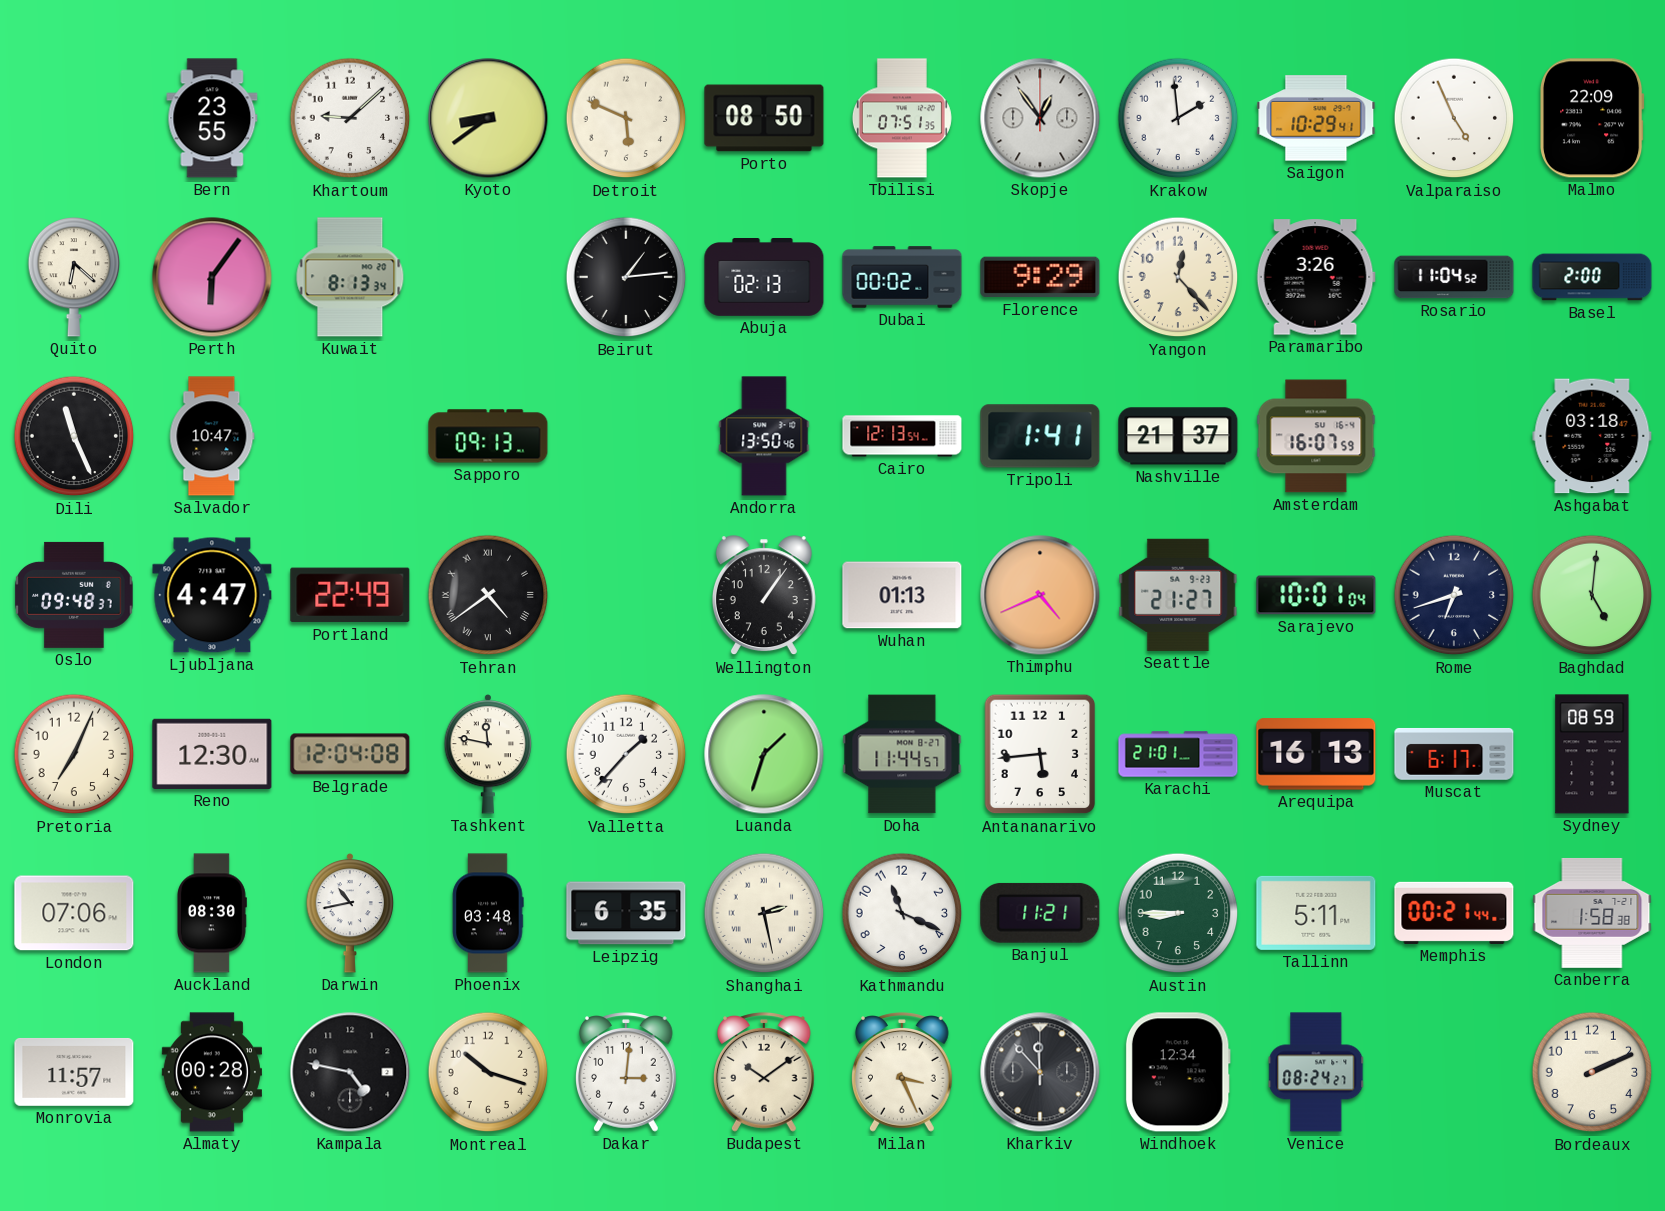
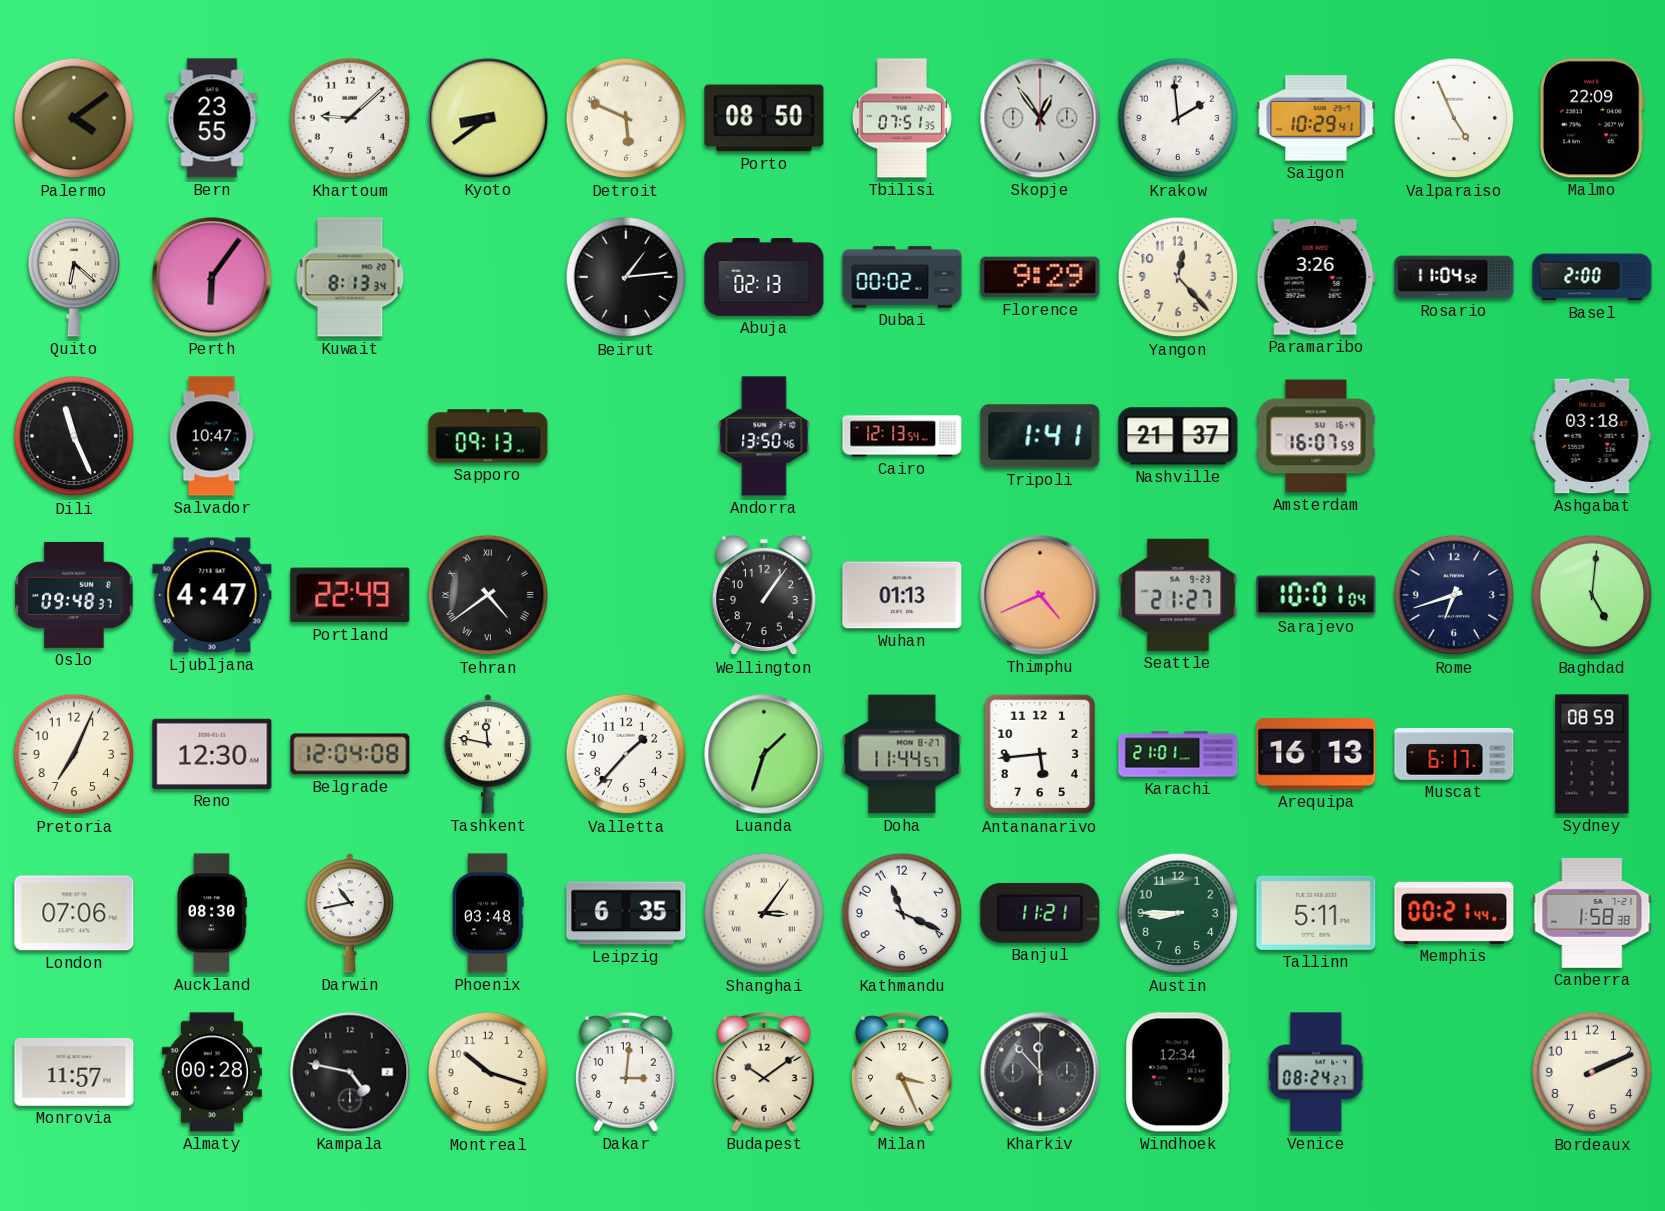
Palermo: none -> 4:09 (74, 118)
Shanghai: 2:28 -> 3:06 (764, 913)
